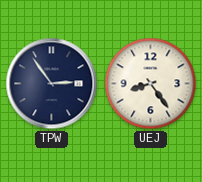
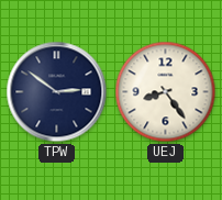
TPW: 2:54 -> 2:51 (57, 92)
